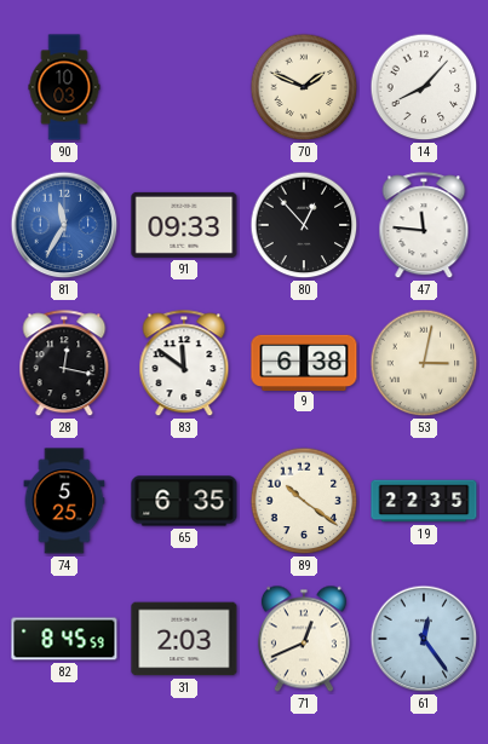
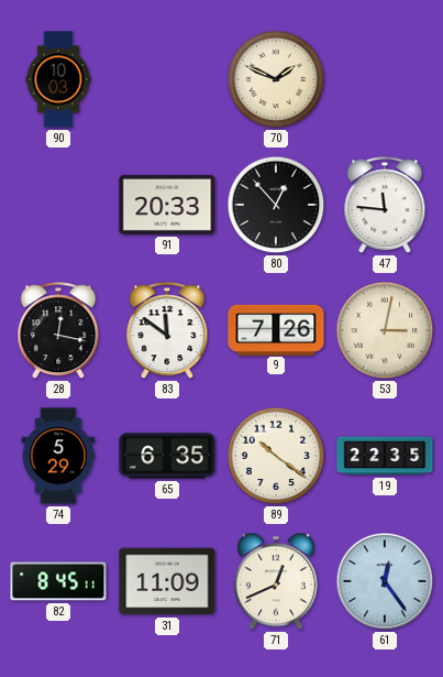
14: 8:07 -> none (424, 87)
81: 11:35 -> none (64, 225)
91: 09:33 -> 20:33 (167, 205)
9: 6:38 -> 7:26 (276, 329)
74: 5:25 -> 5:29 (58, 456)
82: 8:45:59 -> 8:45:11 (58, 581)
31: 2:03 -> 11:09 (167, 581)
